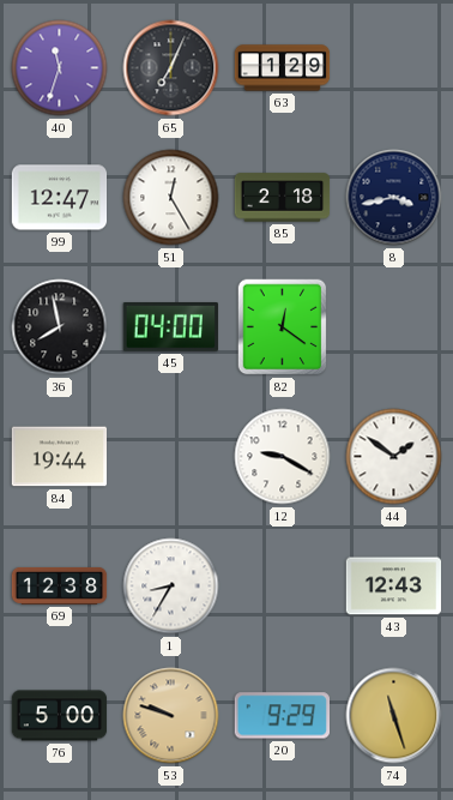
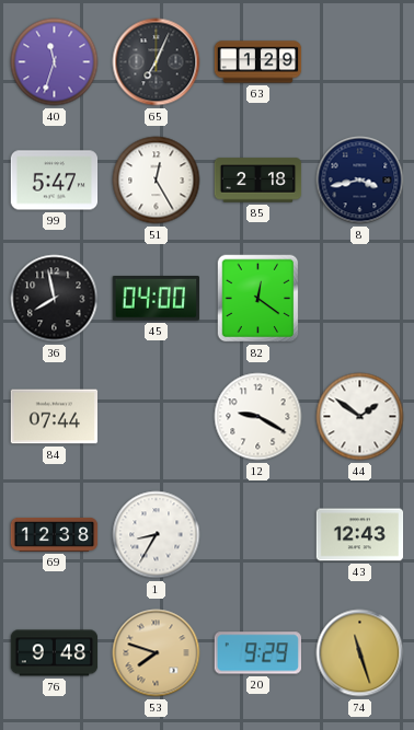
99: 12:47 -> 5:47 (55, 181)
84: 19:44 -> 07:44 (55, 417)
76: 5:00 -> 9:48 (55, 653)
53: 9:48 -> 7:48 (157, 653)
